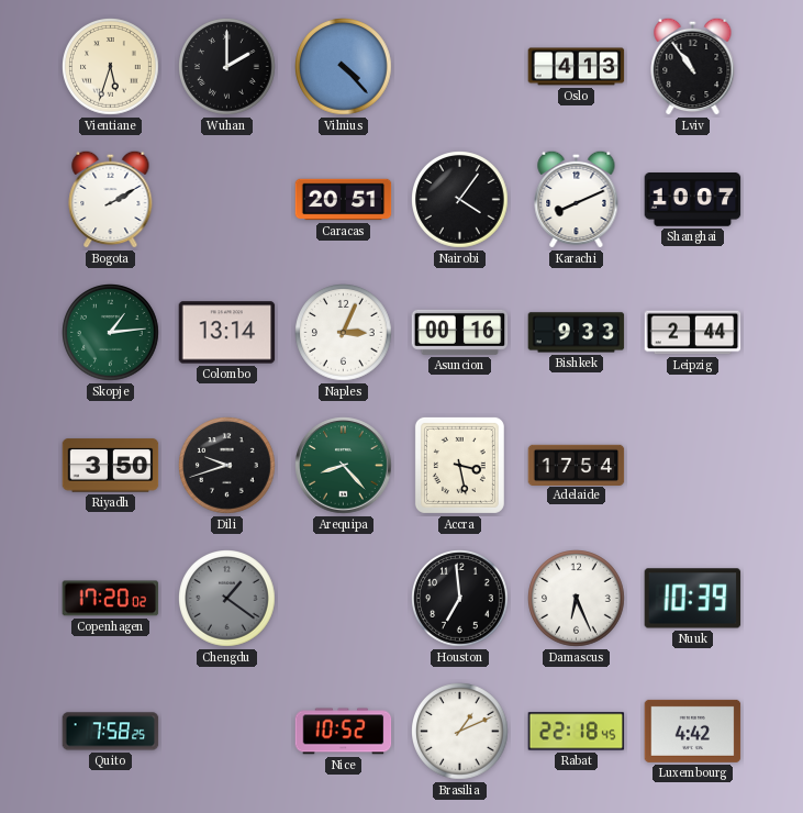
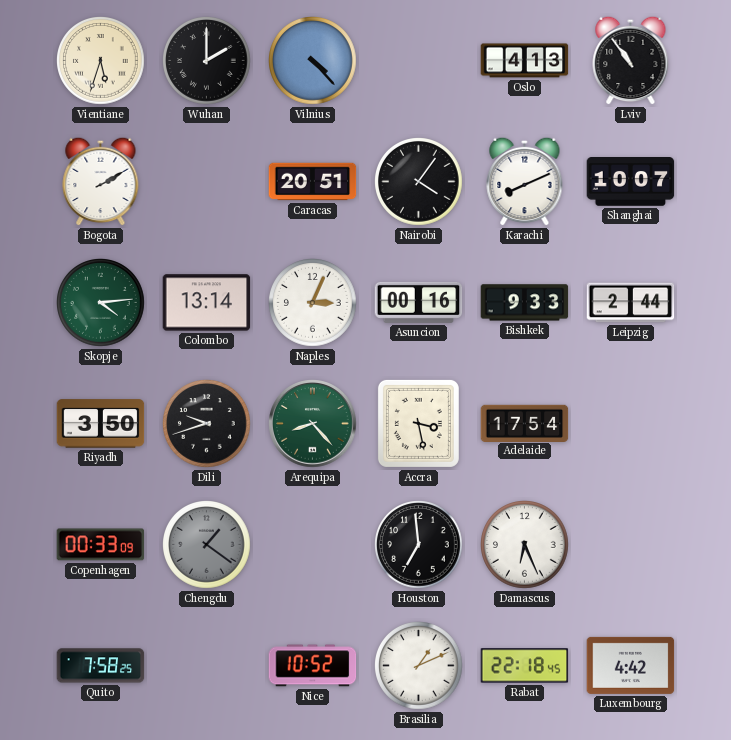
Skopje: 1:14 -> 4:14 (101, 303)
Copenhagen: 17:20 -> 00:33 (101, 545)
Nuuk: 10:39 -> none (693, 599)
